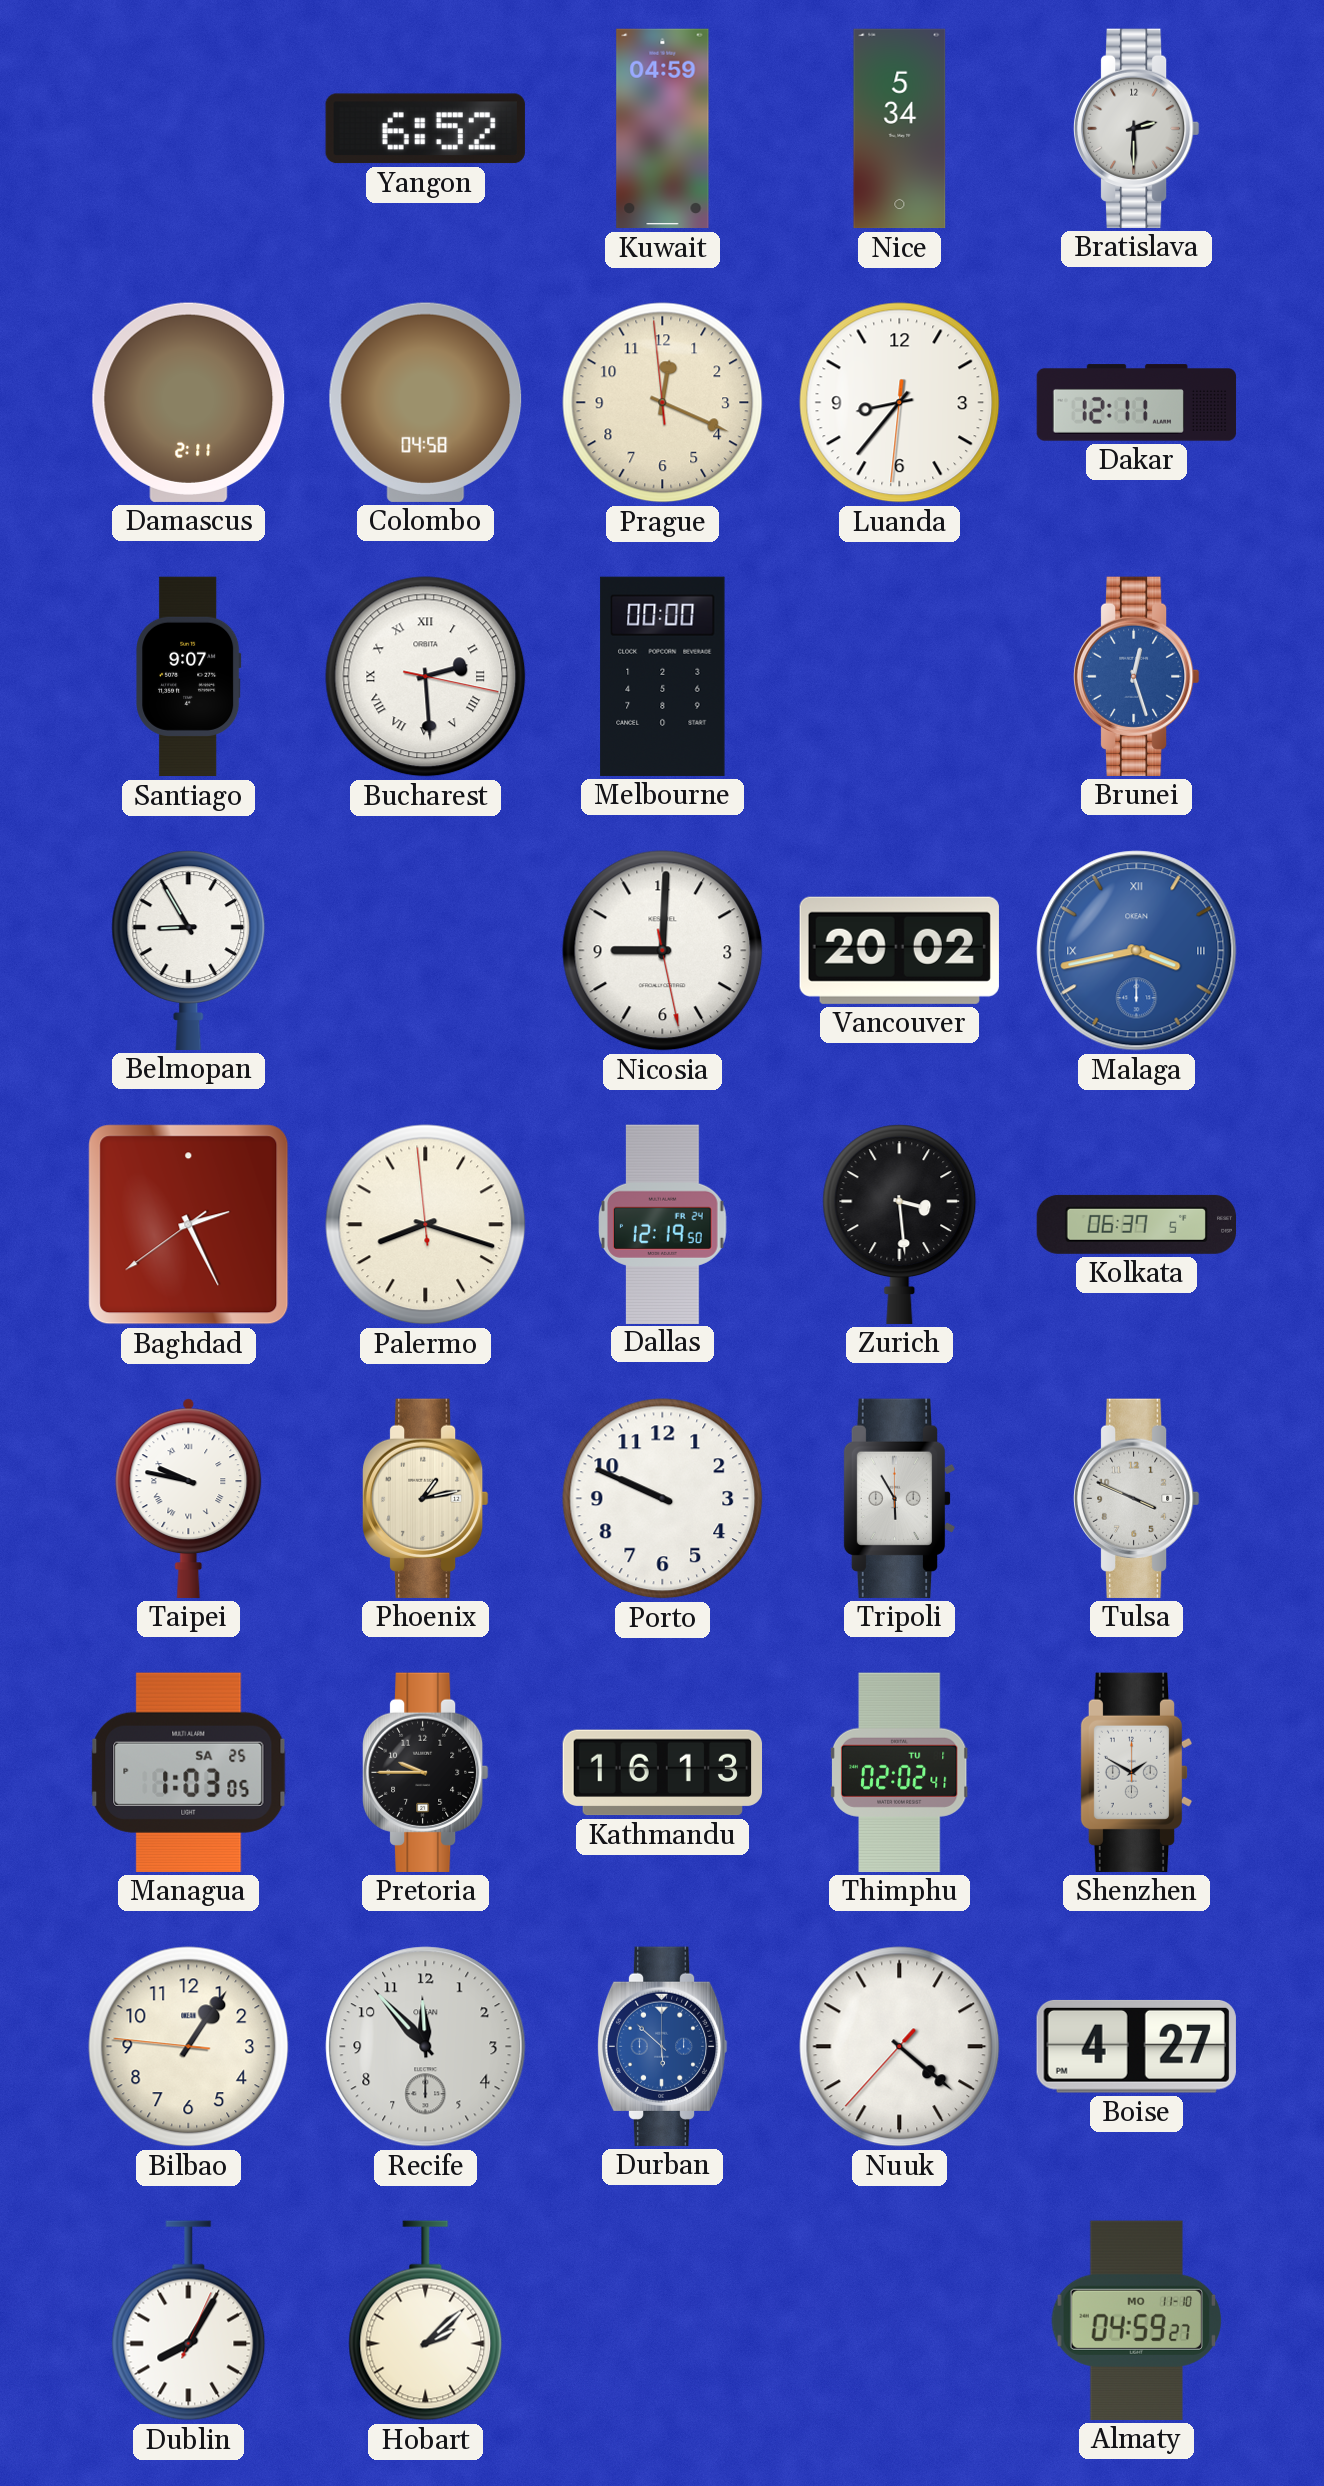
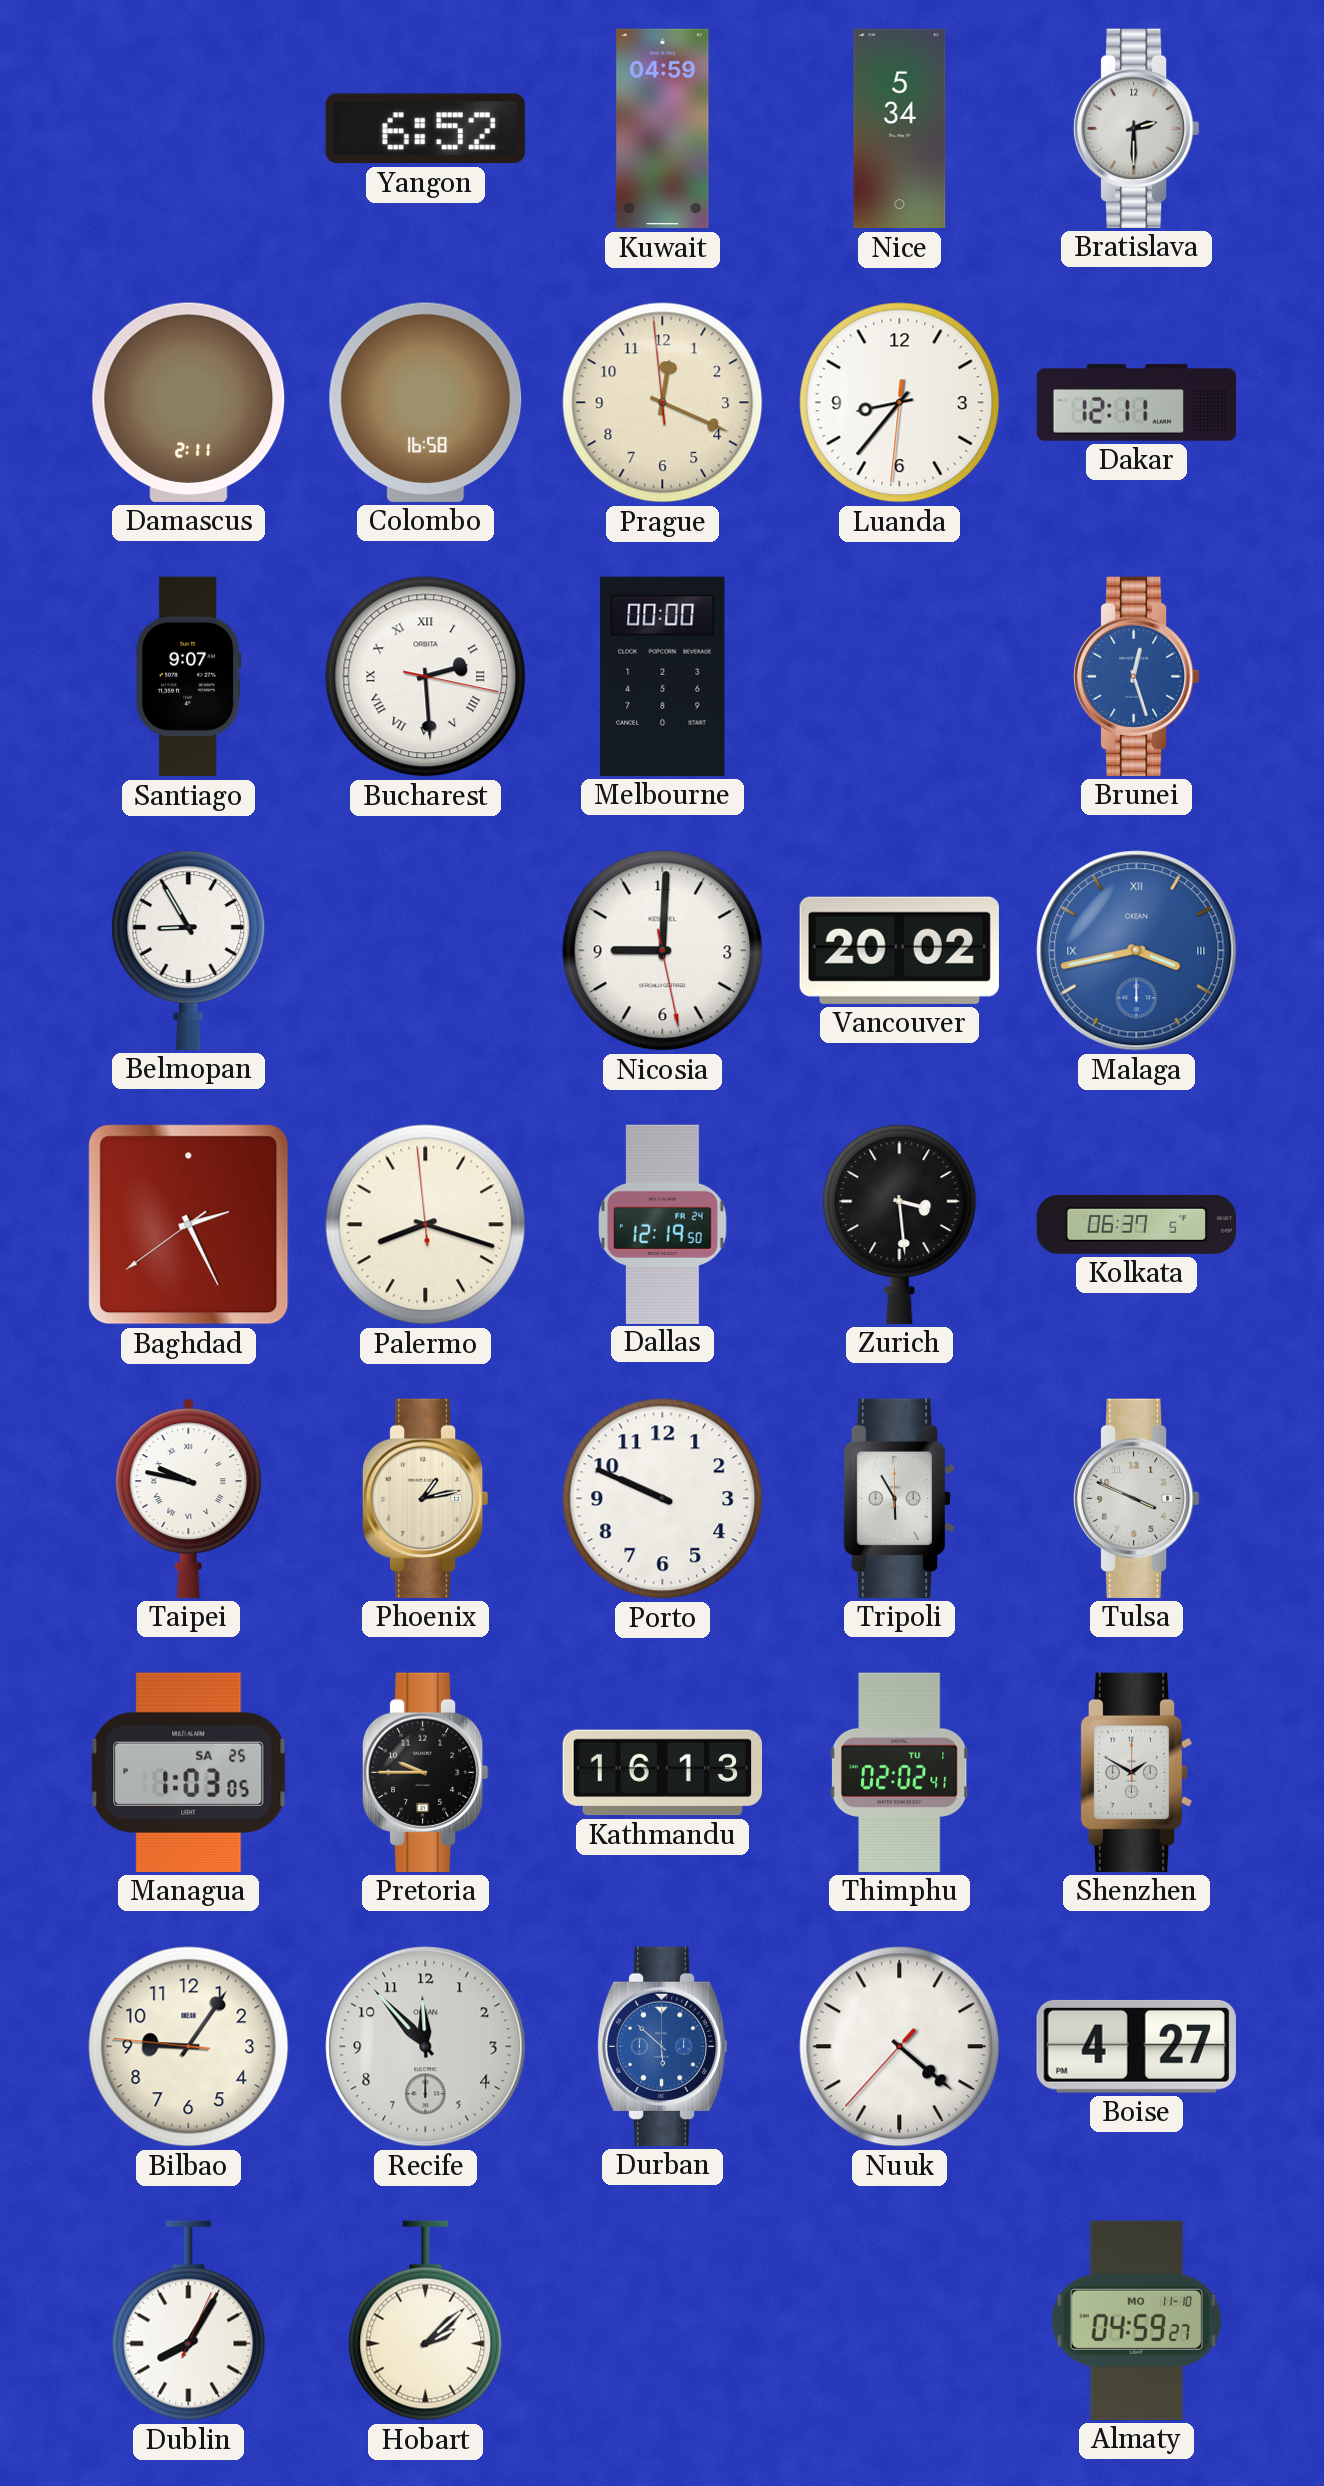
Colombo: 04:58 -> 16:58 (426, 402)
Bilbao: 1:05 -> 9:05 (189, 2047)
